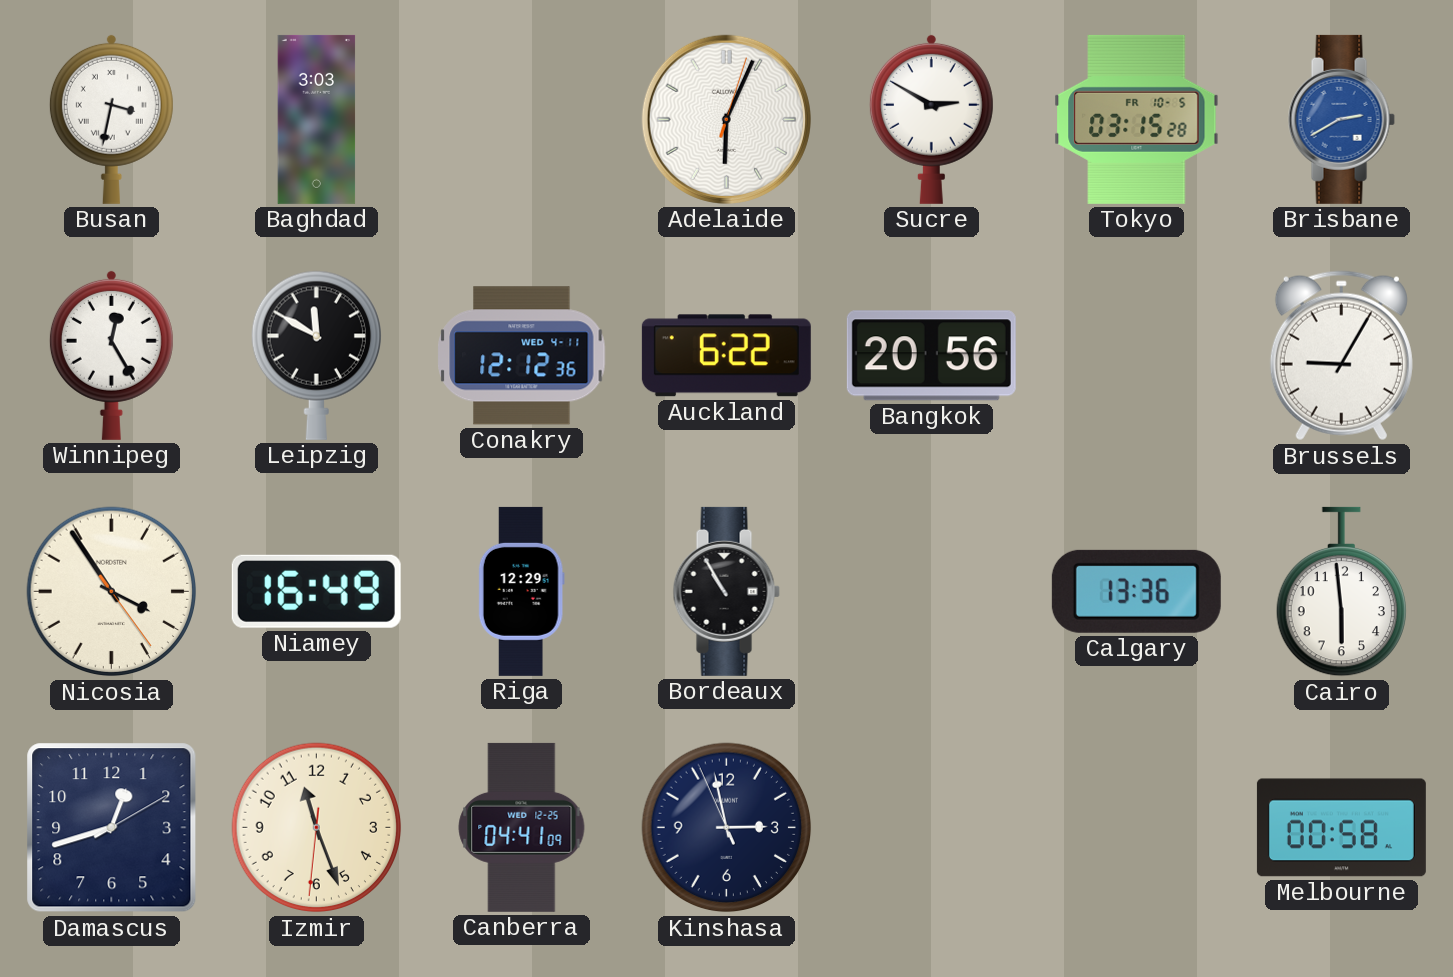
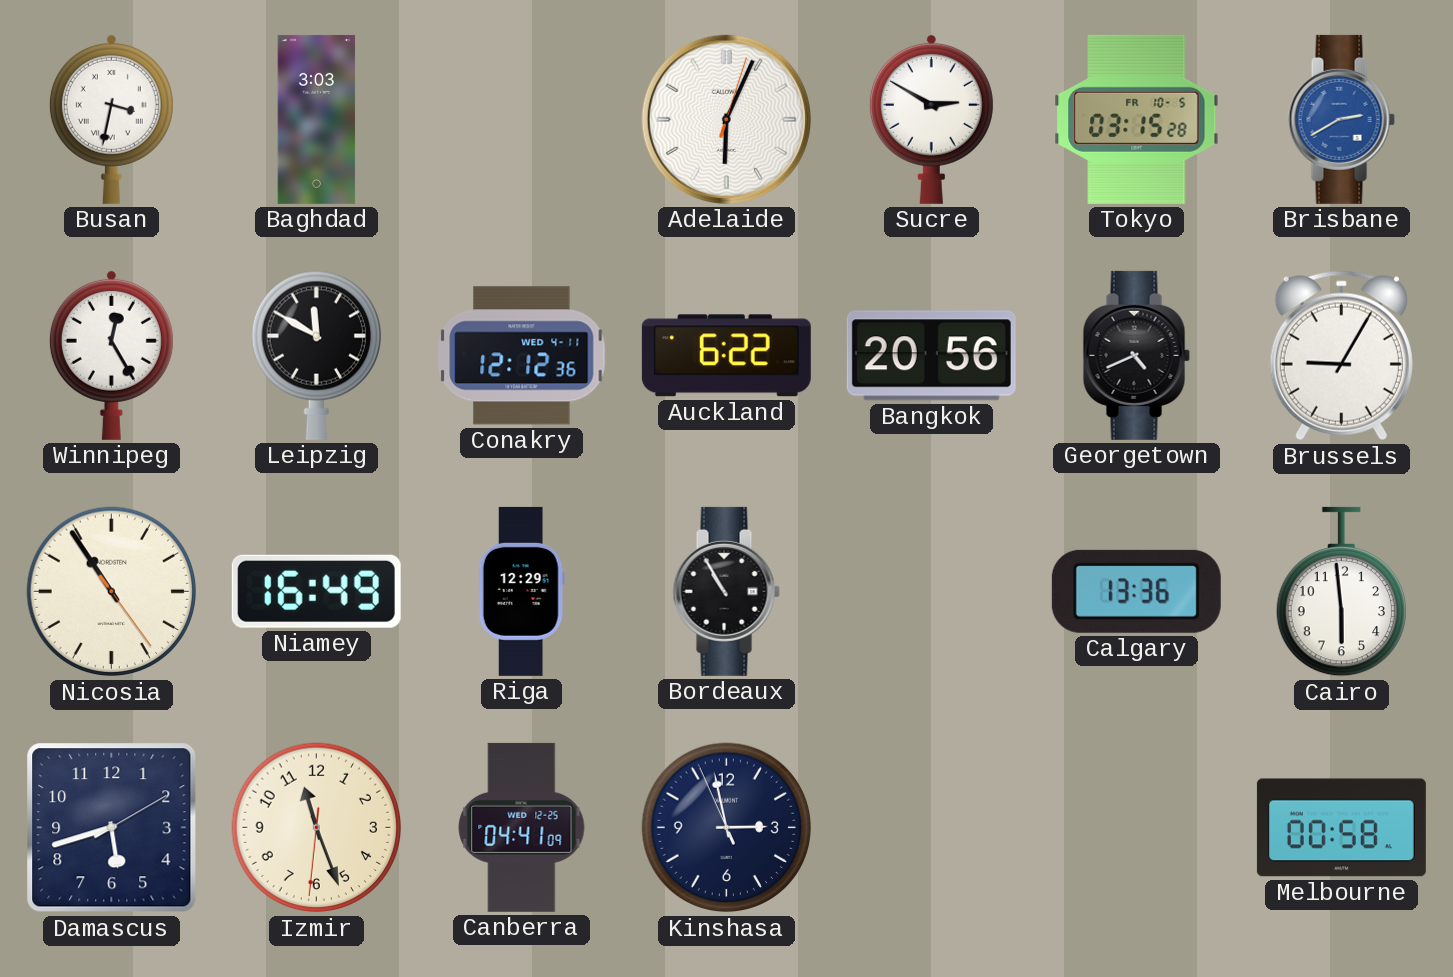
Georgetown: none -> 4:41 (1136, 355)
Nicosia: 3:54 -> 10:54 (112, 592)
Damascus: 12:42 -> 5:42 (112, 828)
